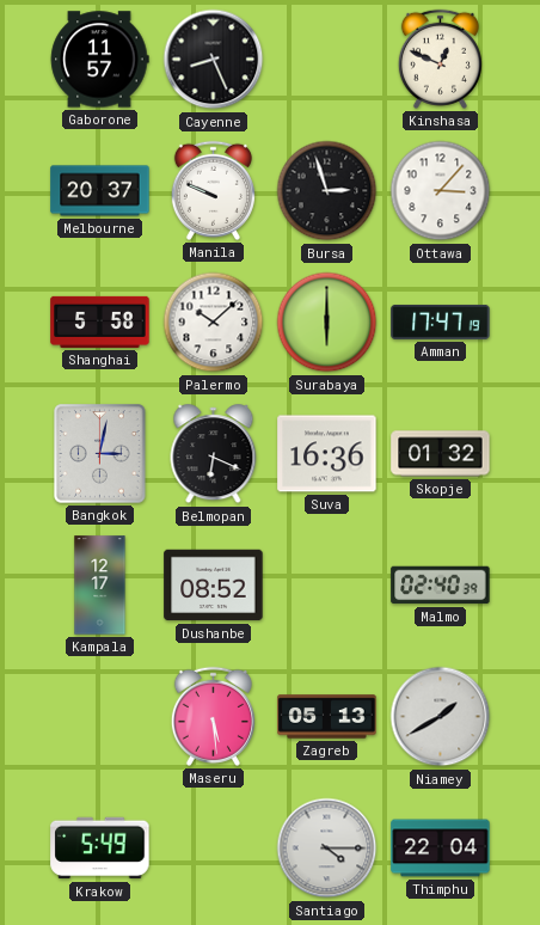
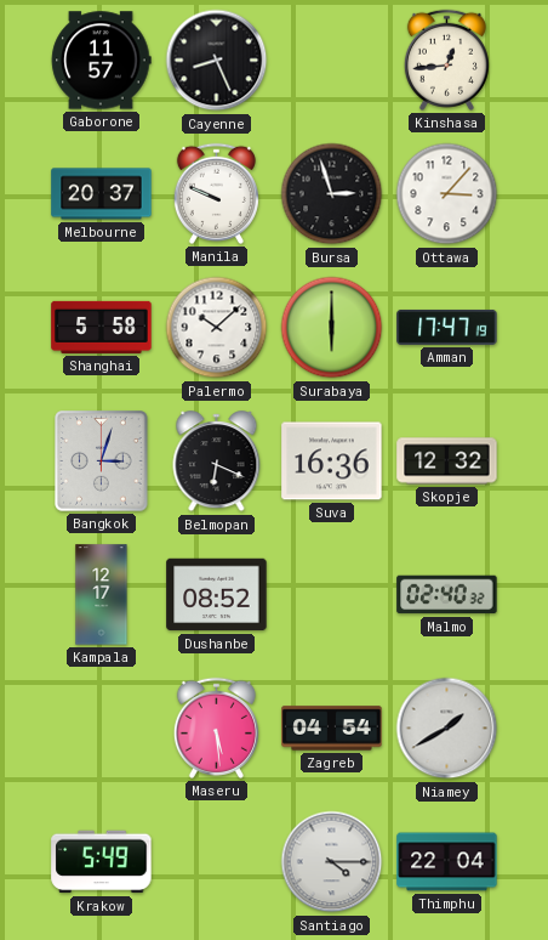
Kinshasa: 12:49 -> 12:44 (446, 60)
Bangkok: 3:02 -> 3:03 (102, 461)
Skopje: 01:32 -> 12:32 (447, 461)
Malmo: 02:40:39 -> 02:40:32 (447, 595)
Zagreb: 05:13 -> 04:54 (332, 729)
